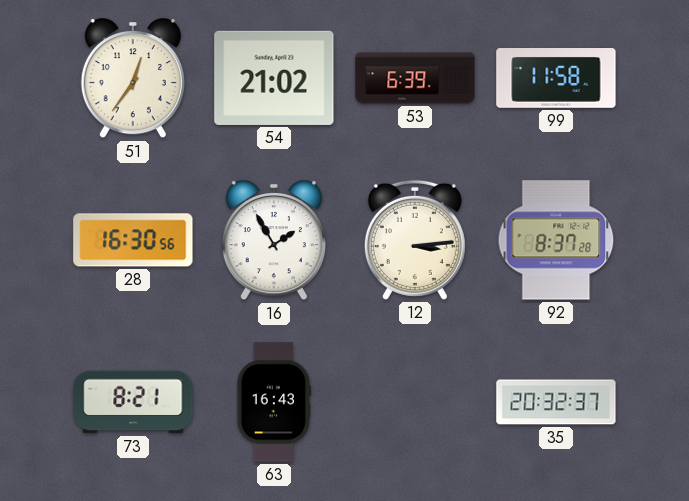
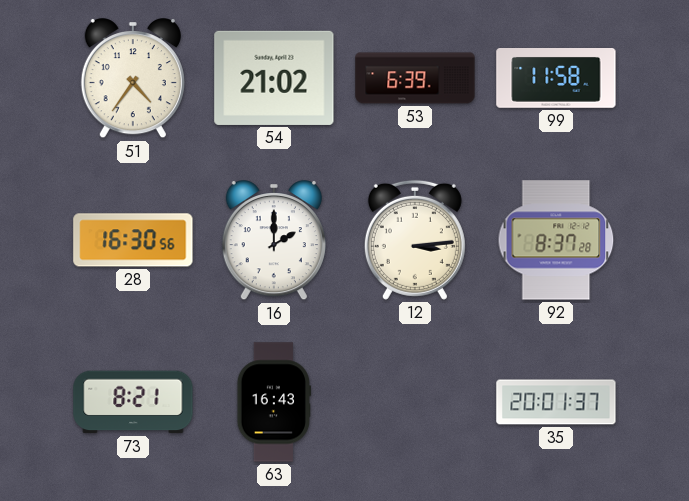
51: 12:36 -> 4:36 (133, 79)
16: 1:55 -> 2:00 (274, 241)
35: 20:32 -> 20:01 (556, 402)
